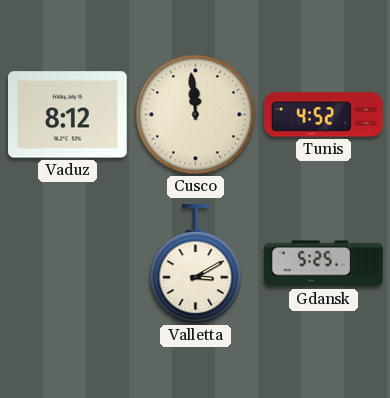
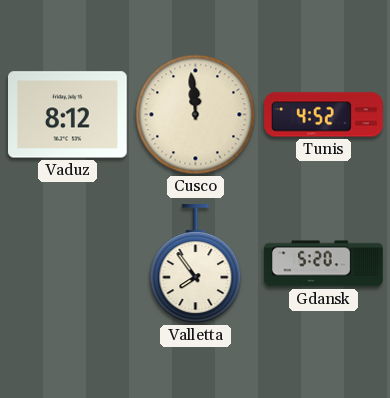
Valletta: 3:10 -> 7:54 (196, 264)
Gdansk: 5:25 -> 5:20 (324, 264)
